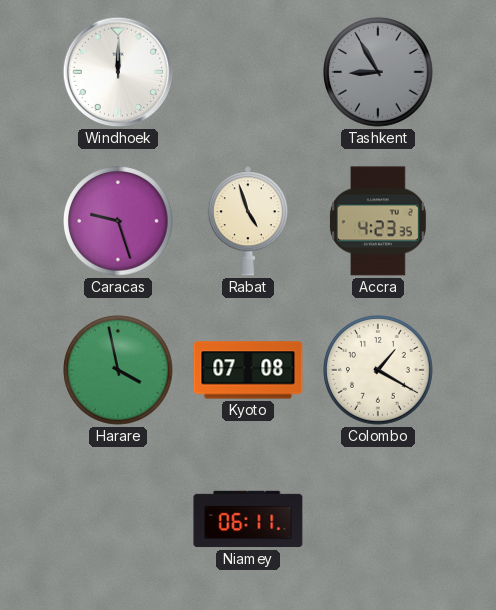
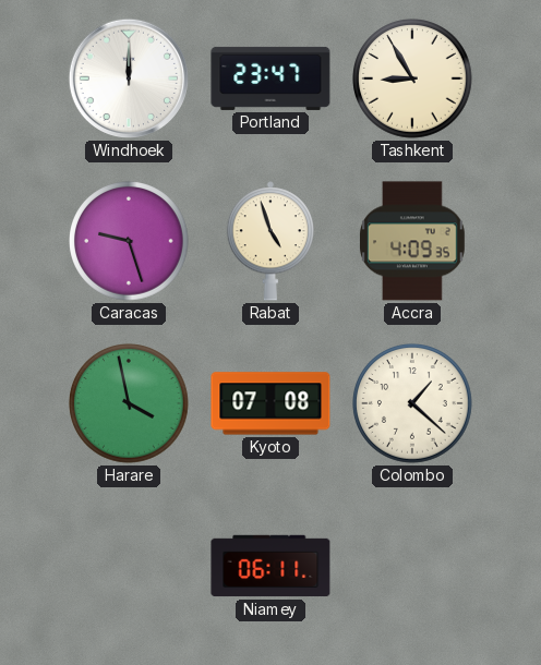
Portland: none -> 23:47 (270, 78)
Tashkent dial: grey -> cream (412, 78)
Accra: 4:23 -> 4:09 (412, 241)
Colombo: 1:20 -> 1:22 (412, 403)
